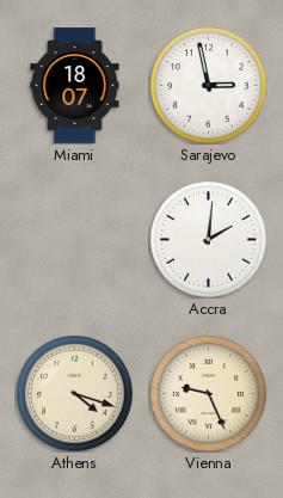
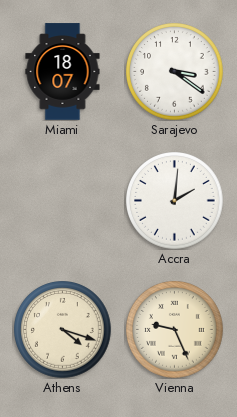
Sarajevo: 2:58 -> 3:21 (175, 72)
